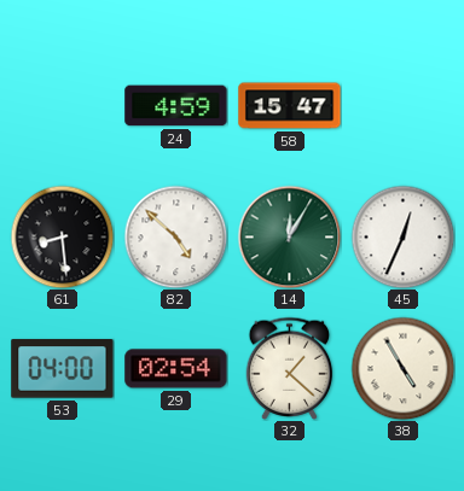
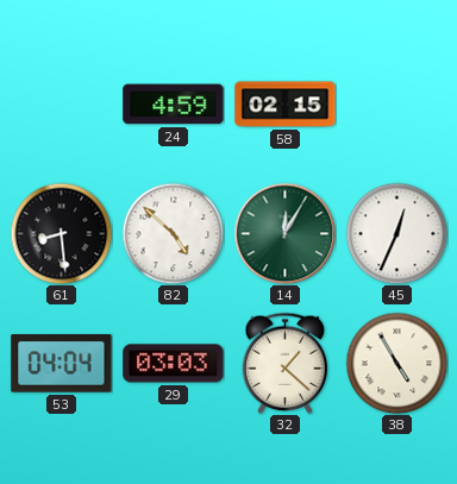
58: 15:47 -> 02:15 (286, 105)
53: 04:00 -> 04:04 (62, 364)
29: 02:54 -> 03:03 (174, 364)
